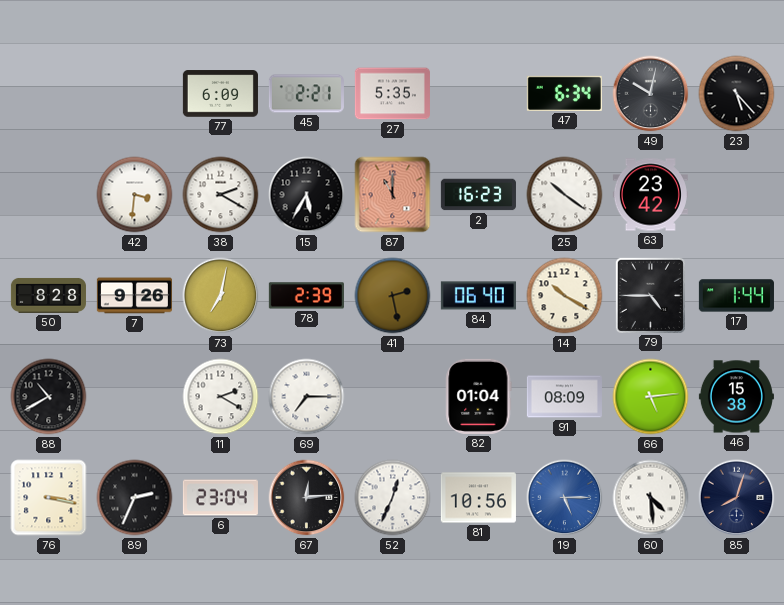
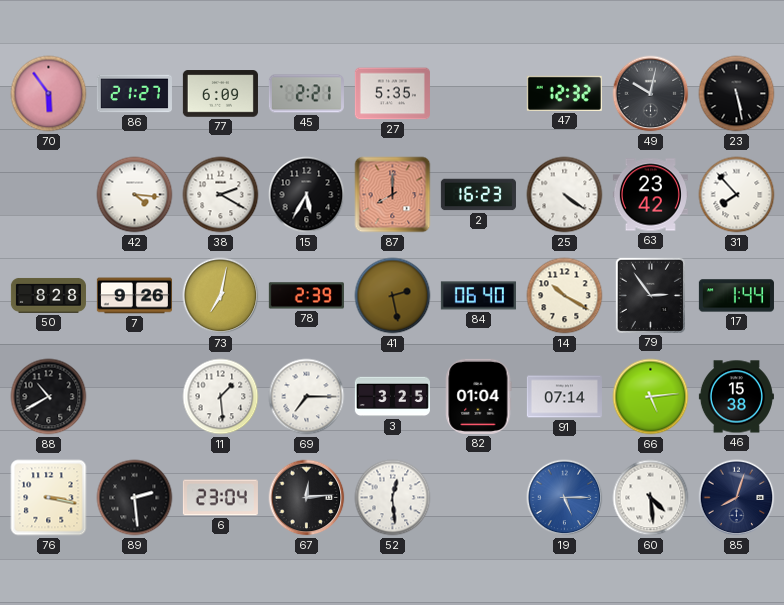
70: none -> 5:54 (49, 94)
86: none -> 21:27 (134, 94)
47: 6:34 -> 12:32 (564, 93)
23: 5:23 -> 5:28 (737, 94)
42: 3:31 -> 4:16 (135, 195)
87: 11:00 -> 8:00 (393, 195)
25: 10:21 -> 4:21 (565, 195)
31: none -> 7:53 (737, 195)
79: 4:45 -> 2:54 (650, 295)
11: 2:20 -> 1:29 (221, 397)
3: none -> 3:25 (392, 397)
91: 08:09 -> 07:14 (564, 397)
89: 2:34 -> 2:29 (135, 498)
52: 12:34 -> 12:29 (393, 498)
81: 10:56 -> none (478, 498)
